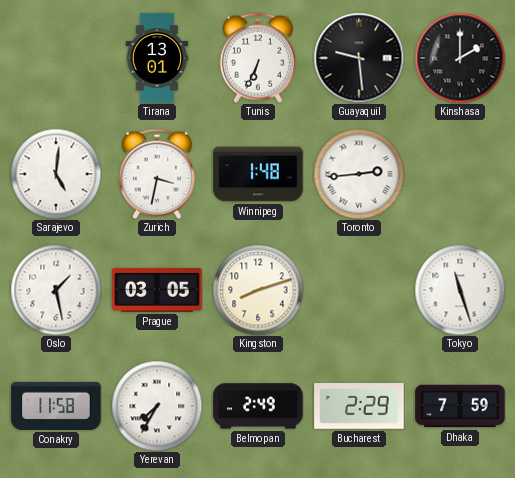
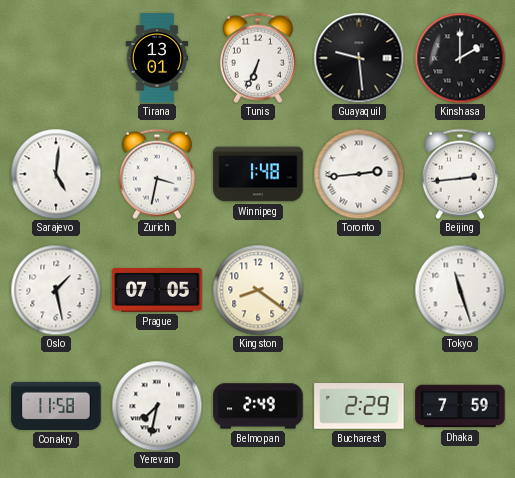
Beijing: none -> 2:44 (460, 174)
Prague: 03:05 -> 07:05 (157, 290)
Kingston: 8:12 -> 8:21 (258, 290)
Yerevan: 7:35 -> 7:32 (157, 406)
